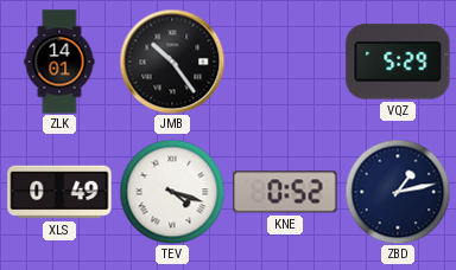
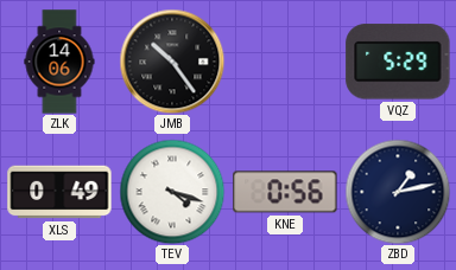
ZLK: 14:01 -> 14:06 (59, 62)
KNE: 0:52 -> 0:56 (285, 192)
